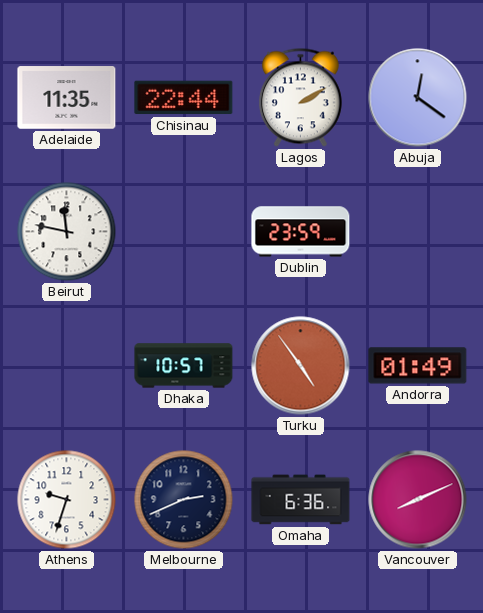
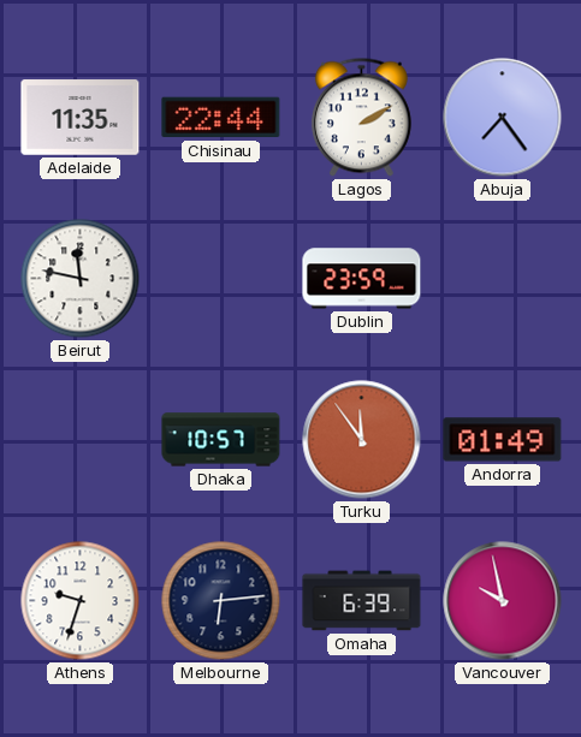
Abuja: 12:21 -> 7:24 (503, 118)
Turku: 4:54 -> 11:54 (362, 440)
Melbourne: 2:41 -> 6:14 (221, 601)
Omaha: 6:36 -> 6:39 (362, 601)
Vancouver: 8:11 -> 9:58 (503, 601)
